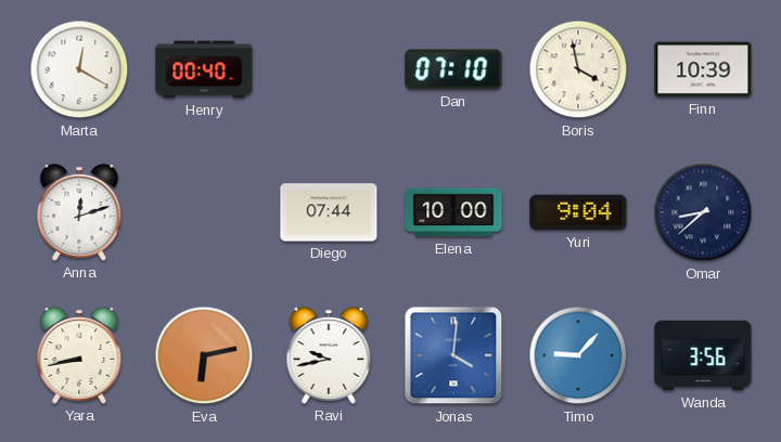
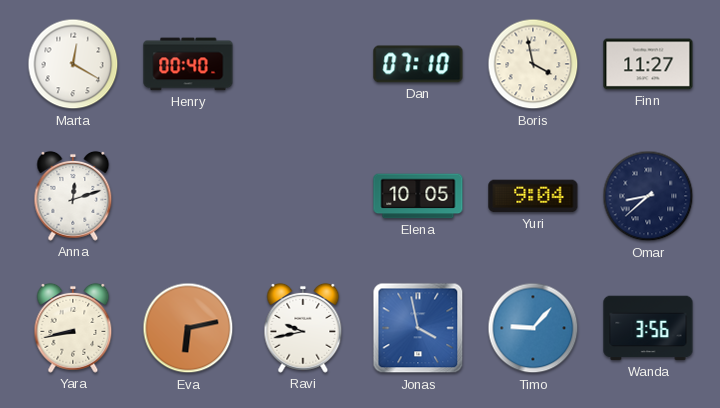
Finn: 10:39 -> 11:27 (648, 64)
Diego: 07:44 -> none (329, 212)
Elena: 10:00 -> 10:05 (418, 196)
Jonas: 4:01 -> 3:58 (418, 328)
